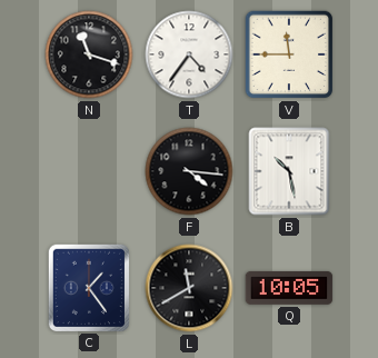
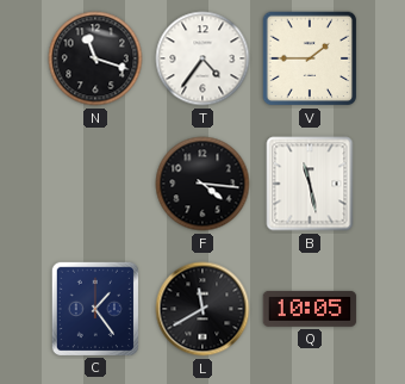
V: 11:45 -> 1:45 (310, 58)
B: 10:28 -> 11:28 (310, 184)
